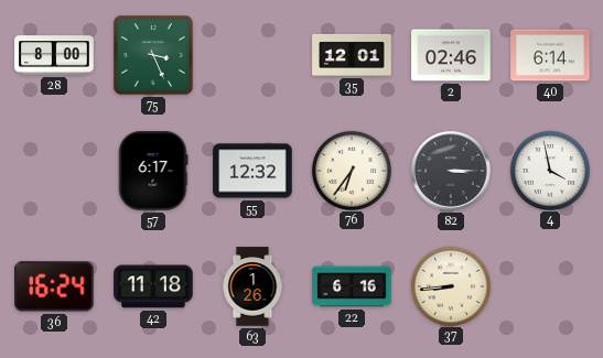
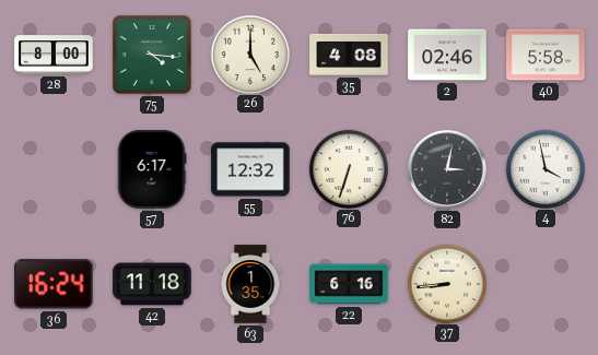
75: 3:26 -> 4:16 (152, 55)
26: none -> 5:00 (249, 54)
35: 12:01 -> 4:08 (349, 55)
40: 6:14 -> 5:58 (546, 55)
76: 6:36 -> 6:33 (348, 168)
82: 3:15 -> 3:02 (447, 169)
63: 1:26 -> 1:35 (250, 284)
